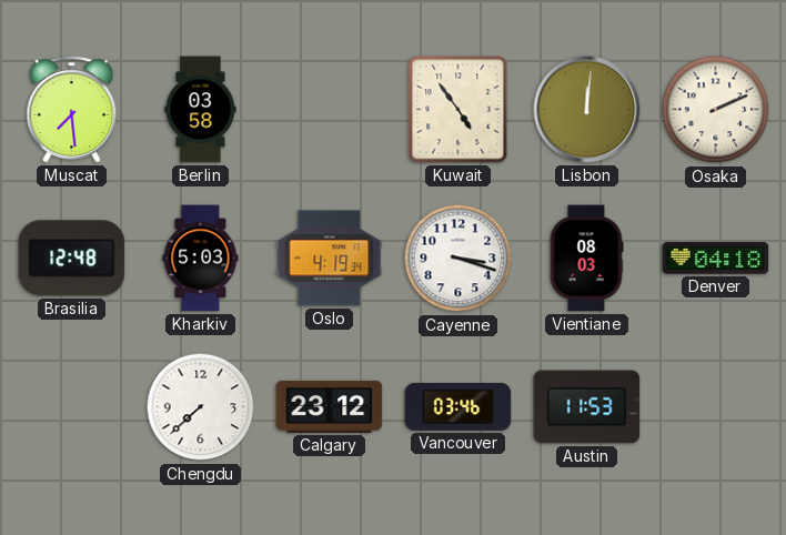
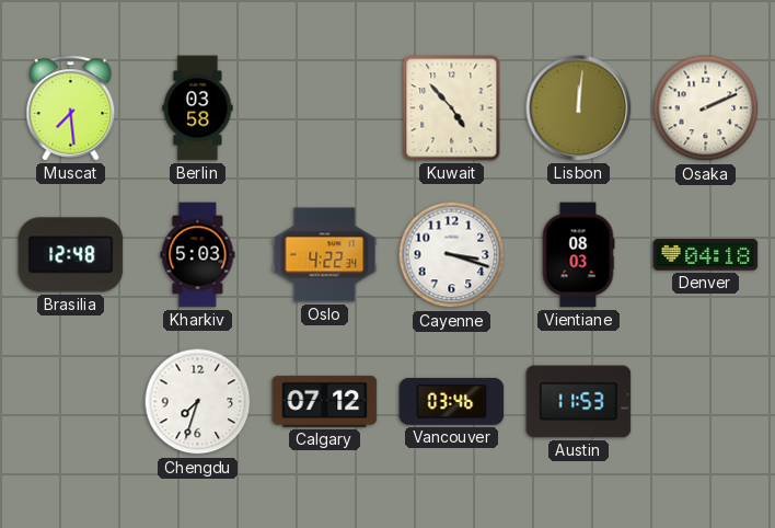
Kuwait: 4:54 -> 4:53 (452, 108)
Oslo: 4:19 -> 4:22 (325, 255)
Chengdu: 7:38 -> 7:33 (198, 402)
Calgary: 23:12 -> 07:12 (325, 401)
